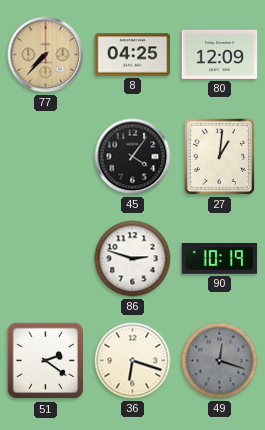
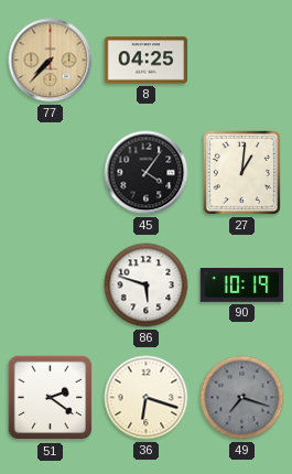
80: 12:09 -> none (220, 54)
86: 2:48 -> 5:48 (147, 286)
49: 12:18 -> 7:18 (242, 398)
